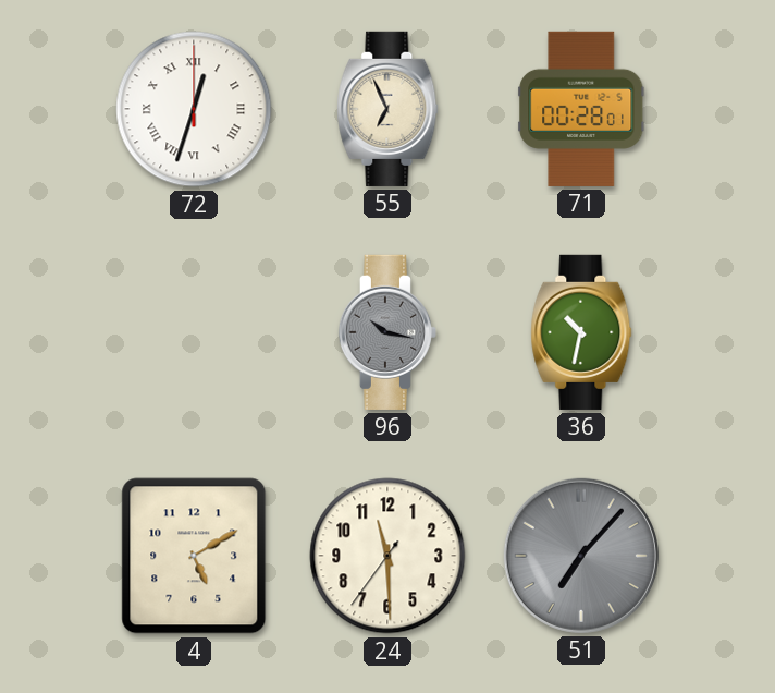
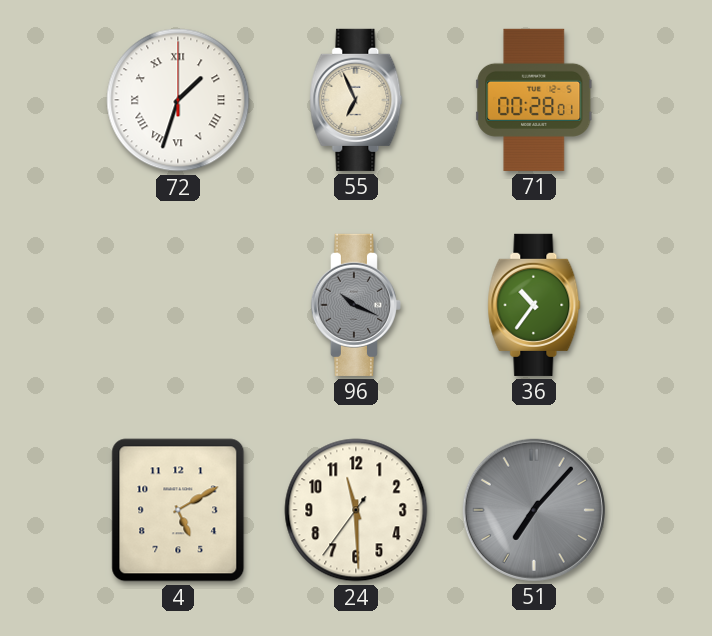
72: 12:33 -> 1:33 (178, 100)
96: 10:17 -> 10:19 (356, 305)
36: 10:32 -> 10:36 (534, 305)
